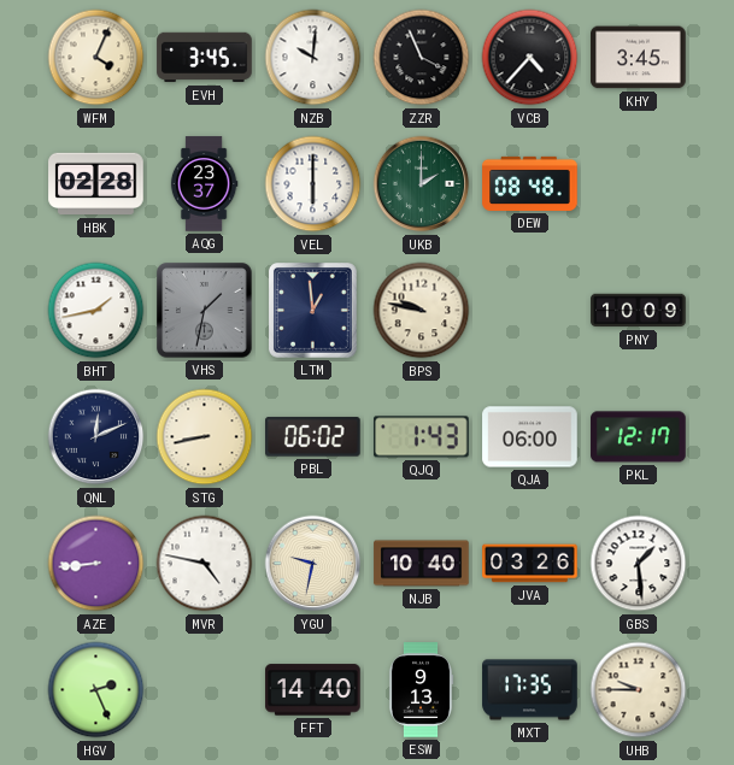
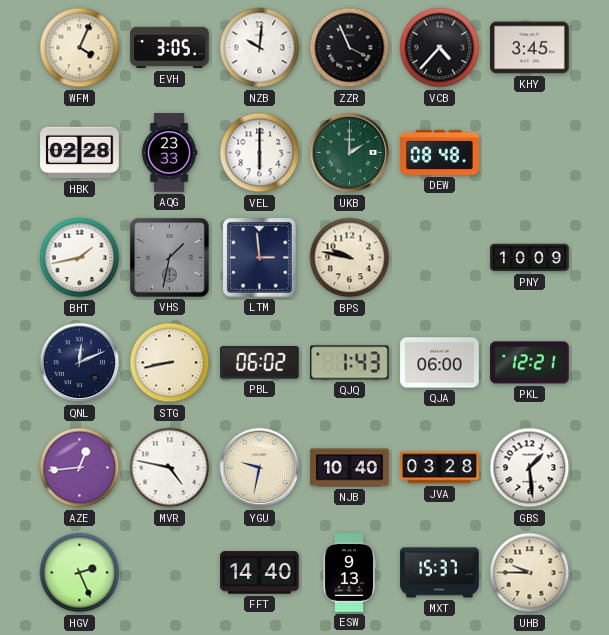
EVH: 3:45 -> 3:05 (170, 48)
AQG: 23:37 -> 23:33 (169, 153)
LTM: 12:59 -> 2:59 (260, 258)
PKL: 12:17 -> 12:21 (530, 363)
AZE: 8:44 -> 12:44 (80, 468)
JVA: 03:26 -> 03:28 (440, 468)
MXT: 17:35 -> 15:37 (440, 573)
